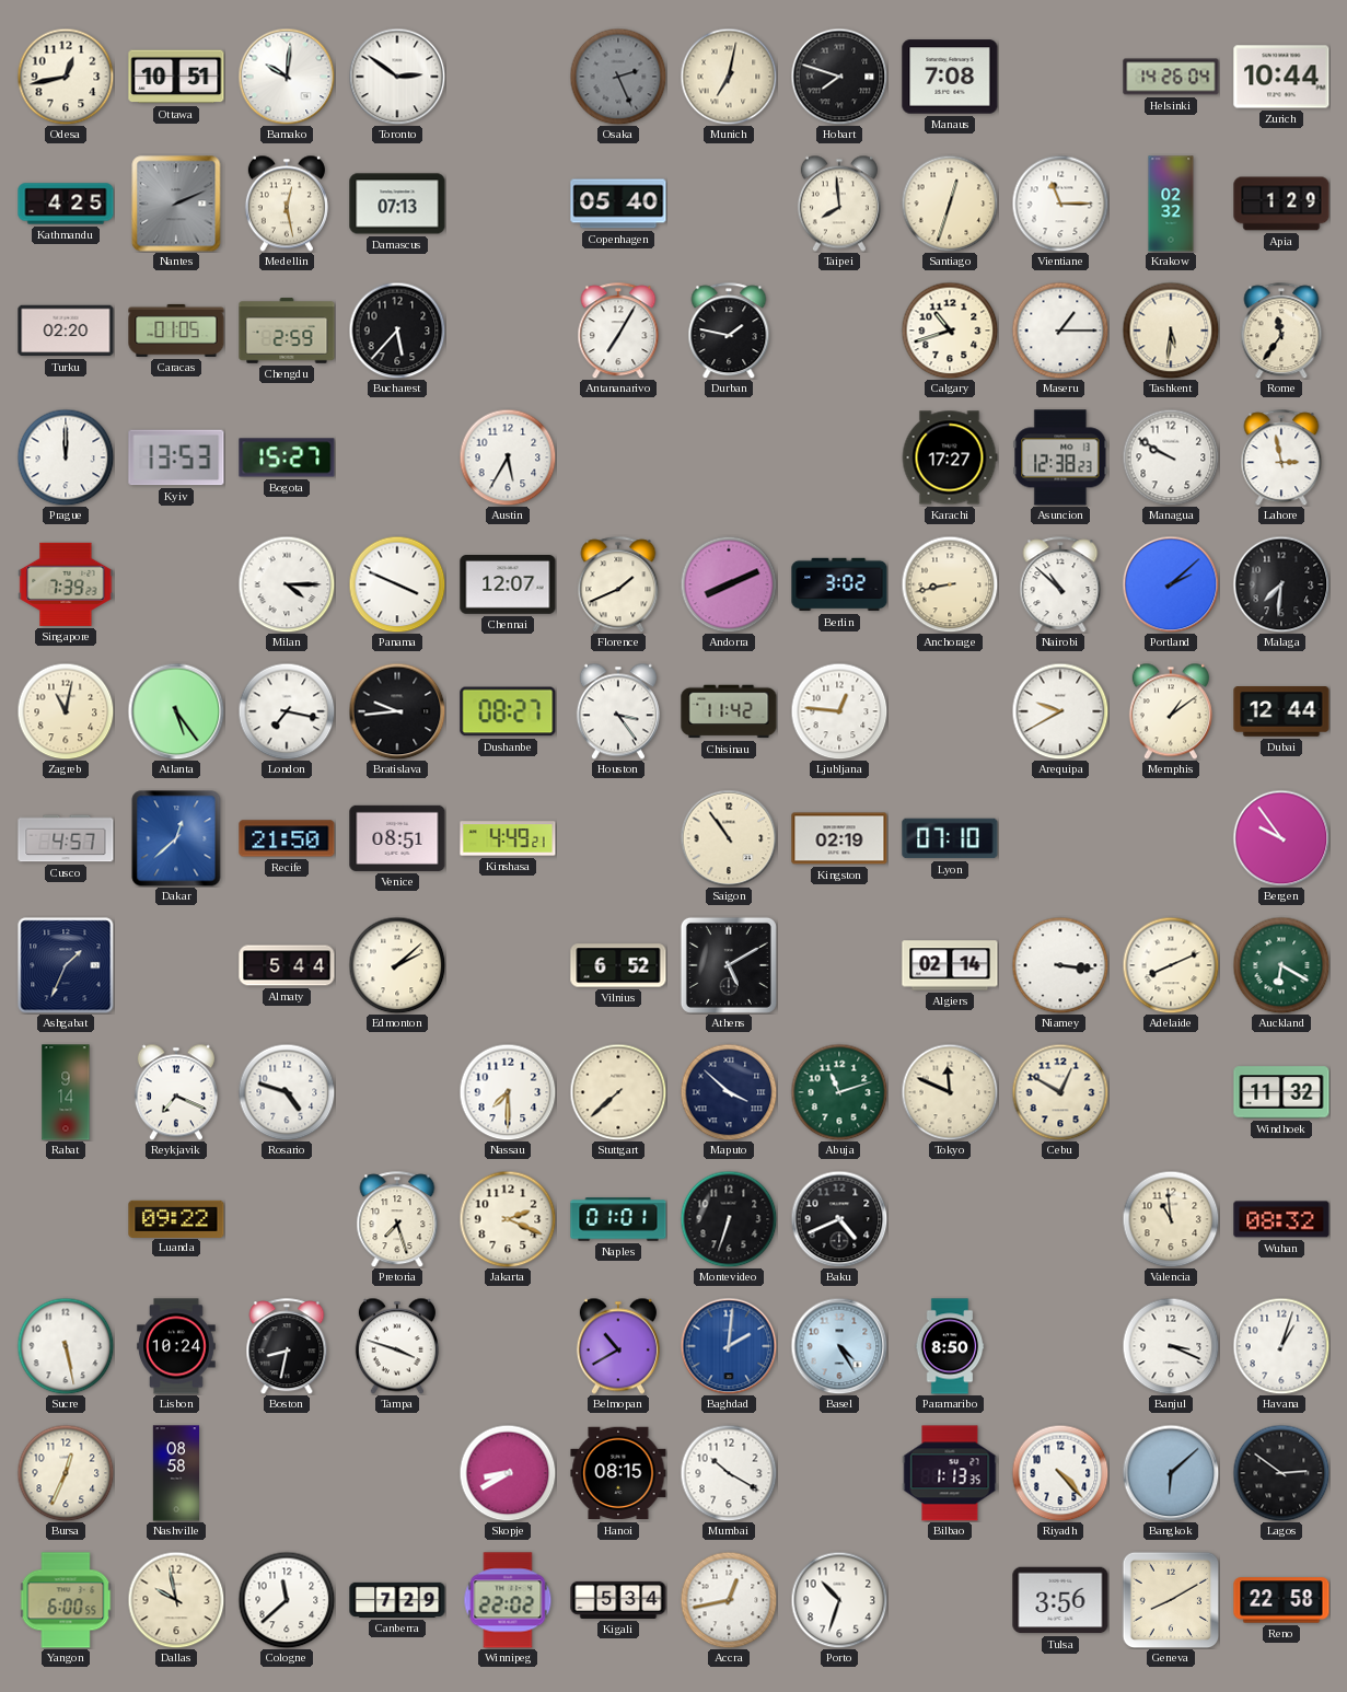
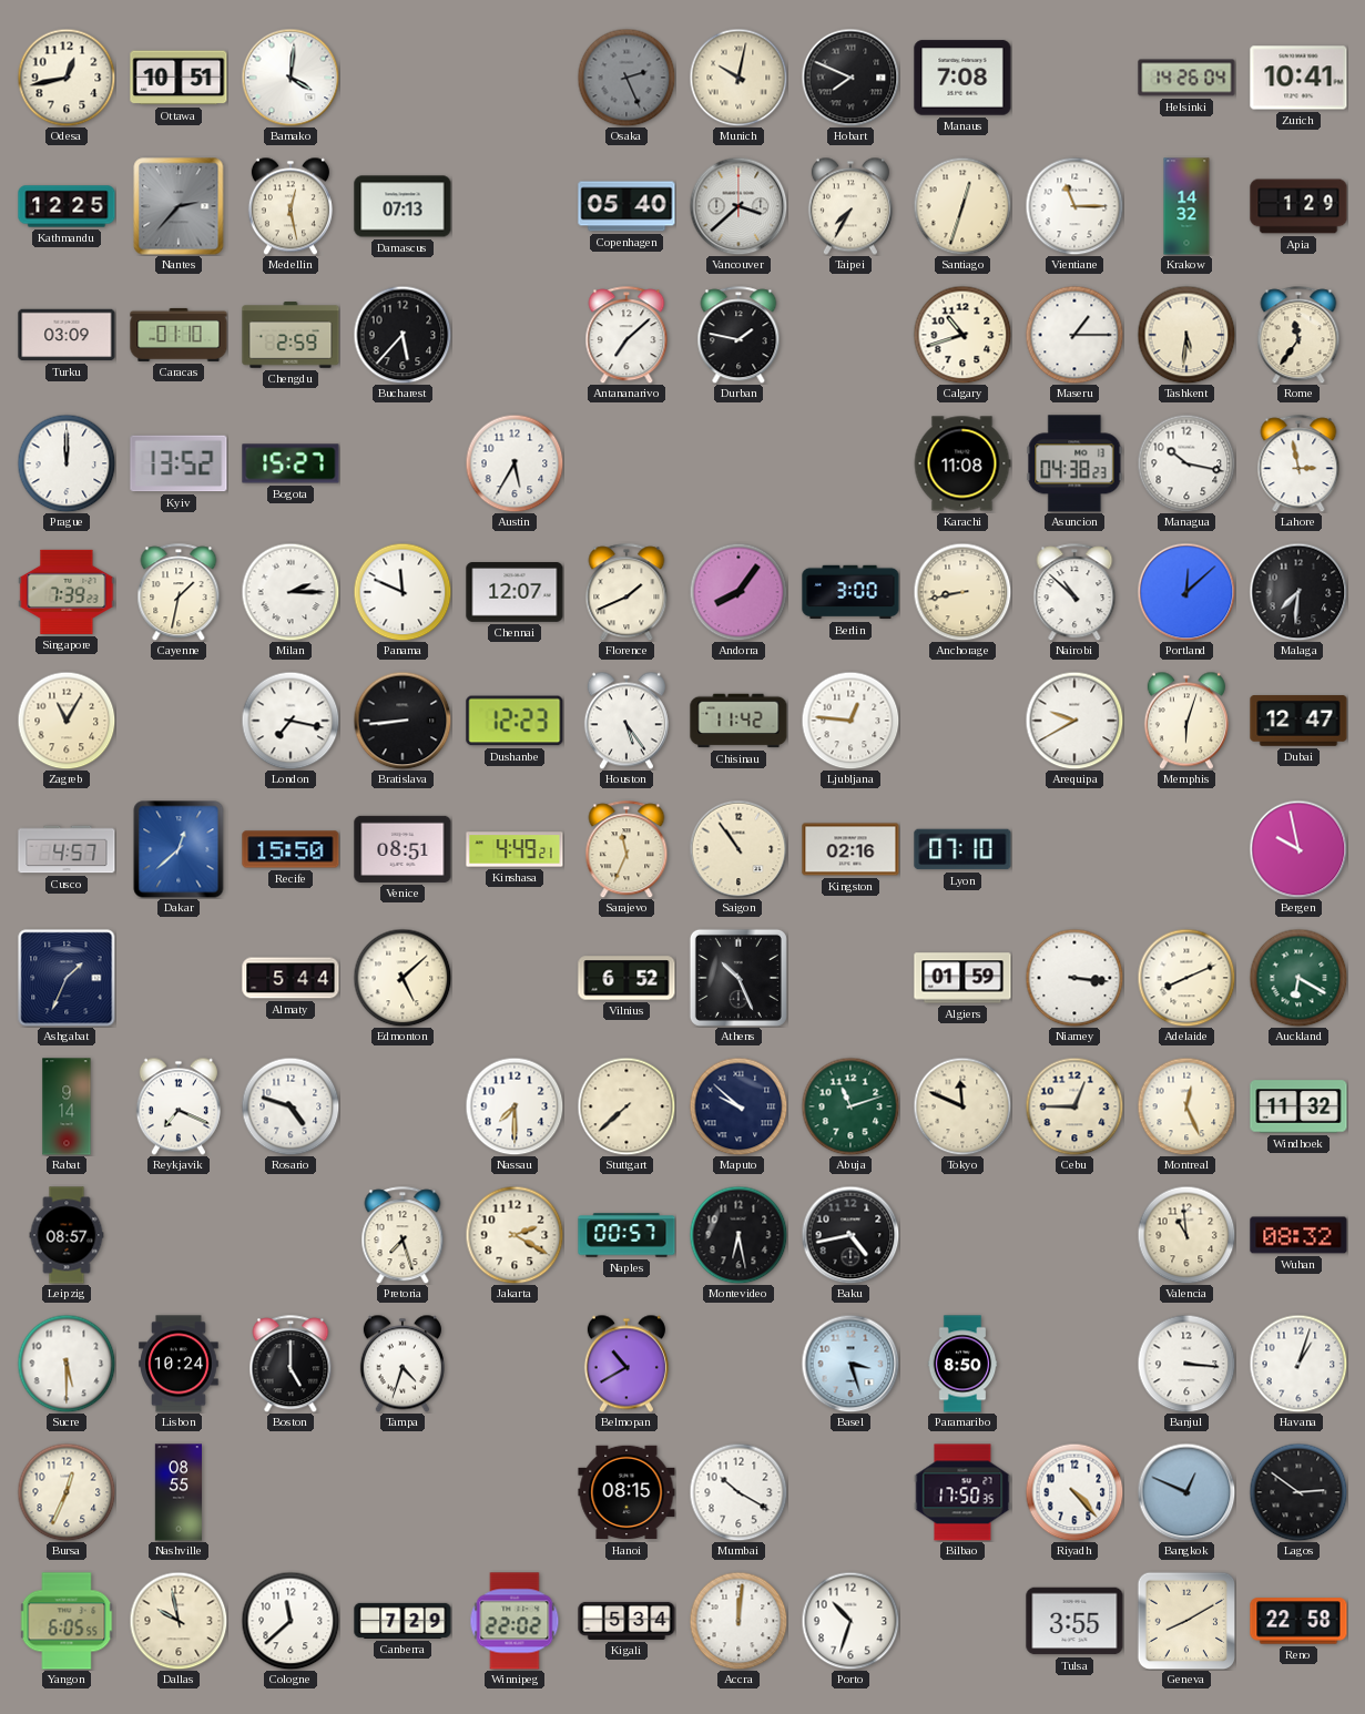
Bamako: 10:01 -> 4:01 (291, 78)
Toronto: 2:51 -> none (397, 77)
Munich: 7:02 -> 10:02 (738, 78)
Hobart: 7:48 -> 7:49 (850, 78)
Zurich: 10:44 -> 10:41 (1298, 78)
Kathmandu: 4:25 -> 12:25 (67, 206)
Nantes: 2:11 -> 2:37 (179, 206)
Vancouver: none -> 3:38 (738, 206)
Taipei: 7:59 -> 7:35 (850, 206)
Krakow: 02:32 -> 14:32 (1186, 206)
Turku: 02:20 -> 03:09 (67, 335)
Caracas: 01:05 -> 01:10 (179, 335)
Antananarivo: 7:05 -> 7:08 (627, 335)
Kyiv: 13:53 -> 13:52 (179, 463)
Karachi: 17:27 -> 11:08 (962, 463)
Asuncion: 12:38 -> 04:38 (1074, 463)
Managua: 9:50 -> 10:17 (1186, 463)
Cayenne: none -> 1:32 (179, 592)
Milan: 4:15 -> 2:15 (291, 592)
Panama: 3:49 -> 11:49 (403, 592)
Andorra: 8:11 -> 8:06 (738, 592)
Berlin: 3:02 -> 3:00 (850, 592)
Portland: 2:08 -> 12:08 (1186, 592)
Zagreb: 11:02 -> 11:05 (67, 721)
Atlanta: 5:24 -> none (176, 711)
Bratislava: 9:44 -> 8:44 (403, 721)
Dushanbe: 08:27 -> 12:23 (515, 721)
Houston: 3:24 -> 5:24 (627, 721)
Memphis: 1:09 -> 6:03 (1186, 721)
Dubai: 12:44 -> 12:47 (1298, 721)
Recife: 21:50 -> 15:50 (291, 849)
Sarajevo: none -> 11:34 (627, 849)
Kingston: 02:19 -> 02:16 (850, 849)
Bergen: 9:54 -> 9:58 (1298, 849)
Edmonton: 2:08 -> 5:08 (403, 978)
Athens: 5:10 -> 10:26 (738, 978)
Algiers: 02:14 -> 01:59 (962, 978)
Maputo: 3:52 -> 9:52 (738, 1106)
Cebu: 12:50 -> 12:45 (1074, 1106)
Montreal: none -> 12:26 (1186, 1106)
Leipzig: none -> 08:57 (67, 1235)
Luanda: 09:22 -> none (176, 1218)
Jakarta: 2:19 -> 2:20 (515, 1235)
Naples: 01:01 -> 00:57 (627, 1235)
Montevideo: 6:33 -> 6:28 (738, 1235)
Baku: 4:41 -> 4:43 (850, 1235)
Sucre: 5:28 -> 5:30 (67, 1364)
Boston: 8:32 -> 5:00 (291, 1364)
Tampa: 3:48 -> 4:33 (403, 1364)
Baghdad: 2:01 -> none (729, 1346)
Basel: 4:25 -> 3:27 (850, 1364)
Banjul: 3:19 -> 3:16 (1186, 1364)
Nashville: 08:58 -> 08:55 (179, 1492)
Skopje: 8:40 -> none (508, 1473)
Bilbao: 1:13 -> 17:50 (962, 1492)
Bangkok: 6:08 -> 12:49 (1186, 1492)
Yangon: 6:00 -> 6:05 (67, 1621)
Accra: 12:43 -> 12:01 (738, 1621)
Tulsa: 3:56 -> 3:55 (1074, 1621)
